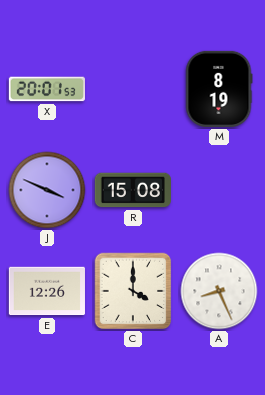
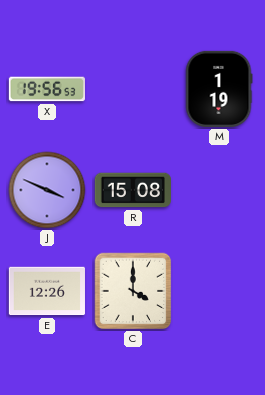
X: 20:01 -> 19:56 (47, 89)
M: 8:19 -> 1:19 (219, 89)
A: 8:26 -> none (219, 291)
